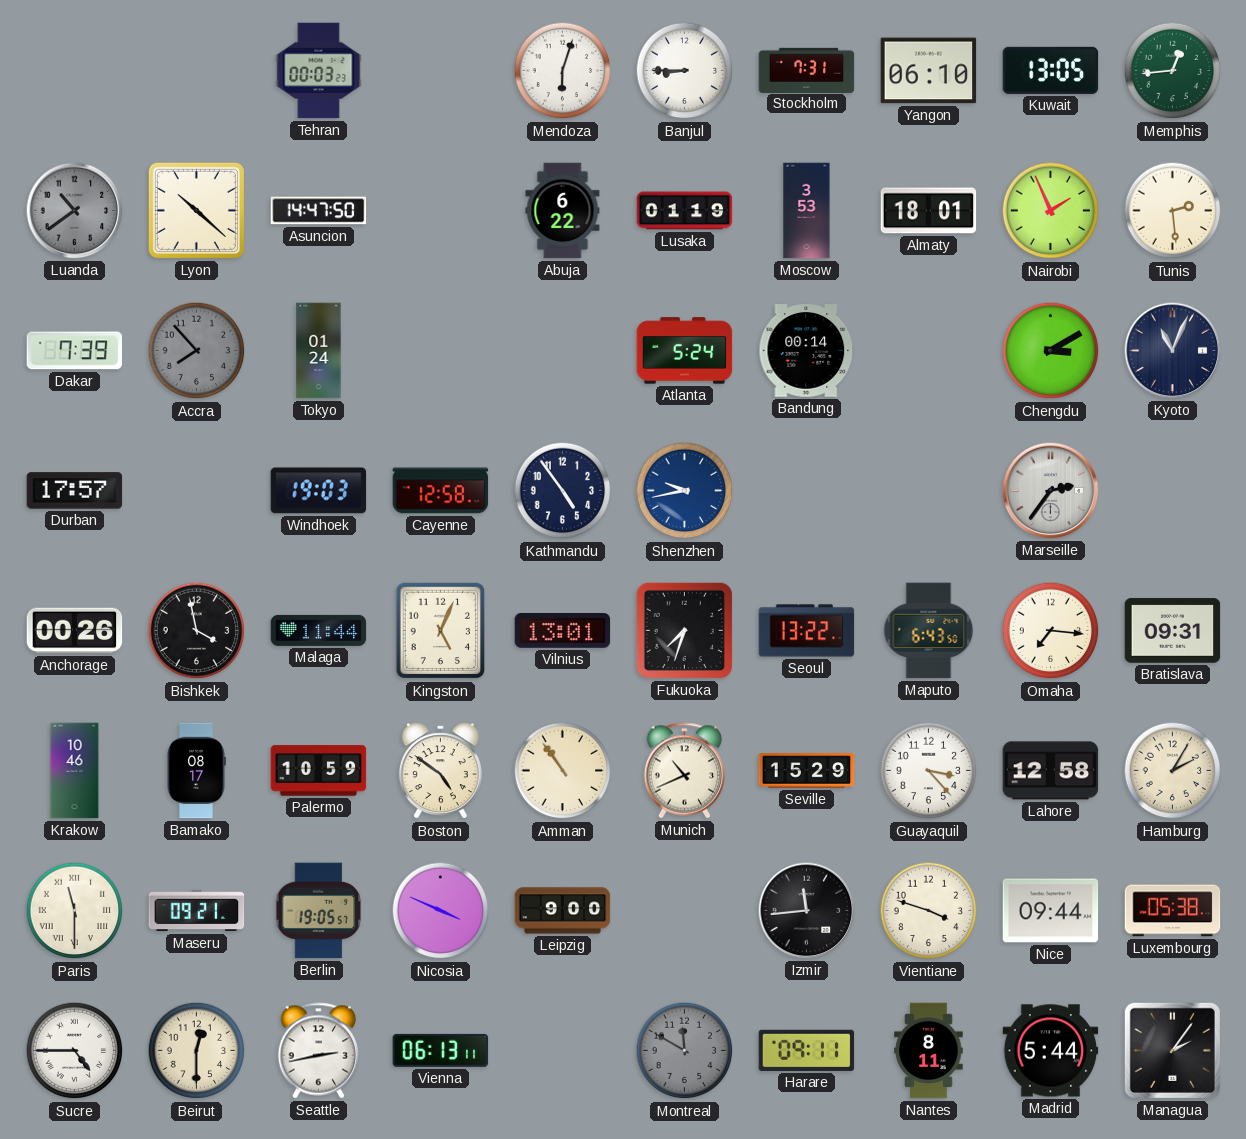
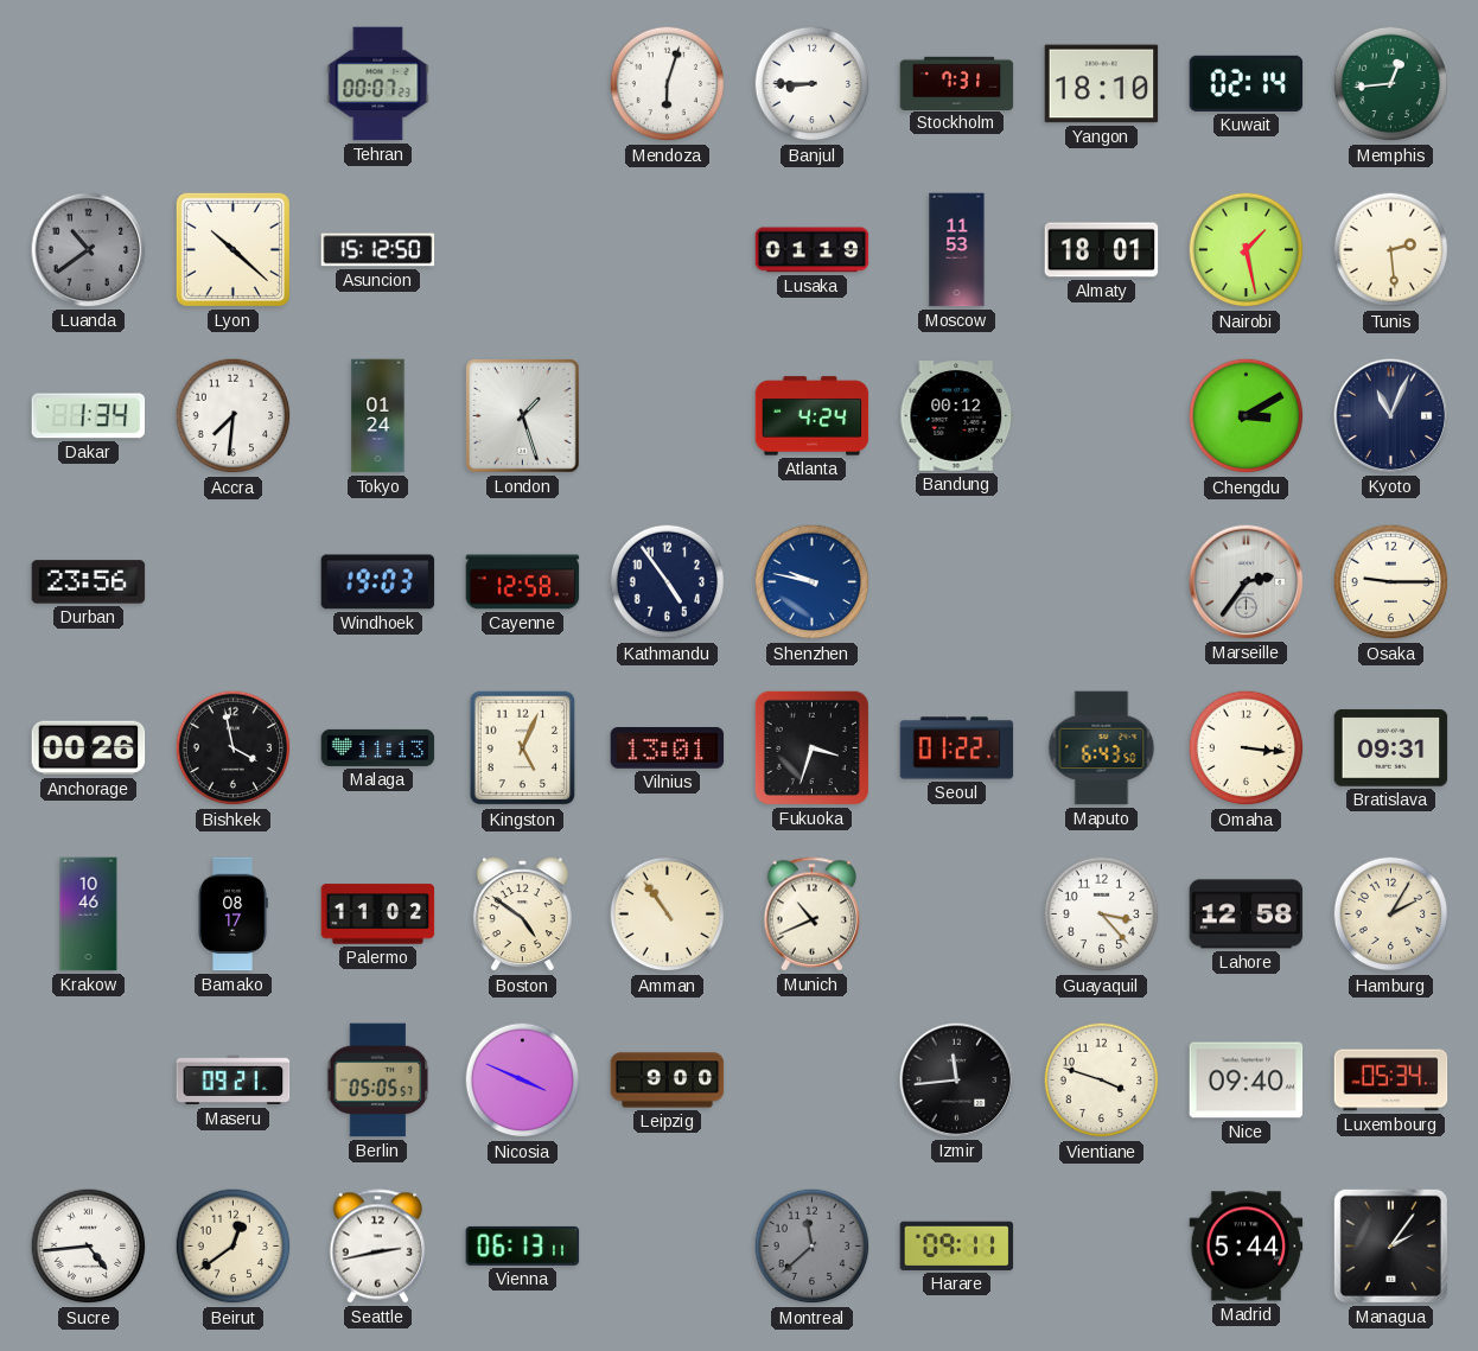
Tehran: 00:03 -> 00:07 (378, 84)
Yangon: 06:10 -> 18:10 (1102, 84)
Kuwait: 13:05 -> 02:14 (1247, 83)
Asuncion: 14:47 -> 15:12 (378, 250)
Abuja: 6:22 -> none (563, 211)
Moscow: 3:53 -> 11:53 (957, 250)
Nairobi: 1:56 -> 1:28 (1247, 250)
Dakar: 7:39 -> 1:34 (89, 416)
Accra: 7:53 -> 7:31 (234, 416)
Accra dial: grey -> white (234, 416)
London: none -> 1:27 (523, 416)
Atlanta: 5:24 -> 4:24 (813, 416)
Bandung: 00:14 -> 00:12 (957, 416)
Durban: 17:57 -> 23:56 (89, 582)
Shenzhen: 9:43 -> 9:47 (813, 582)
Osaka: none -> 9:15 (1391, 582)
Malaga: 11:44 -> 11:13 (378, 747)
Fukuoka: 7:33 -> 3:33 (811, 747)
Seoul: 13:22 -> 01:22 (957, 748)
Omaha: 7:16 -> 3:16 (1247, 748)
Palermo: 10:59 -> 11:02 (378, 915)
Seville: 15:29 -> none (807, 771)
Paris: 11:30 -> none (75, 911)
Berlin: 19:05 -> 05:05 (378, 1081)
Nice: 09:44 -> 09:40 (1247, 1081)
Luxembourg: 05:38 -> 05:34 (1391, 1081)
Sucre: 4:45 -> 4:44 (89, 1247)
Beirut: 12:30 -> 12:39 (234, 1247)
Montreal: 11:50 -> 11:38 (813, 1247)
Nantes: 8:11 -> none (929, 1051)
